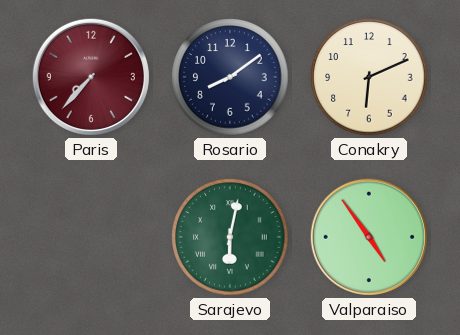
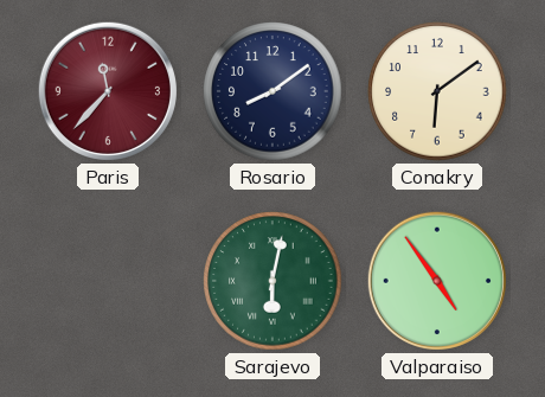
Paris: 7:37 -> 11:37 (108, 91)
Conakry: 6:11 -> 6:09 (437, 91)
